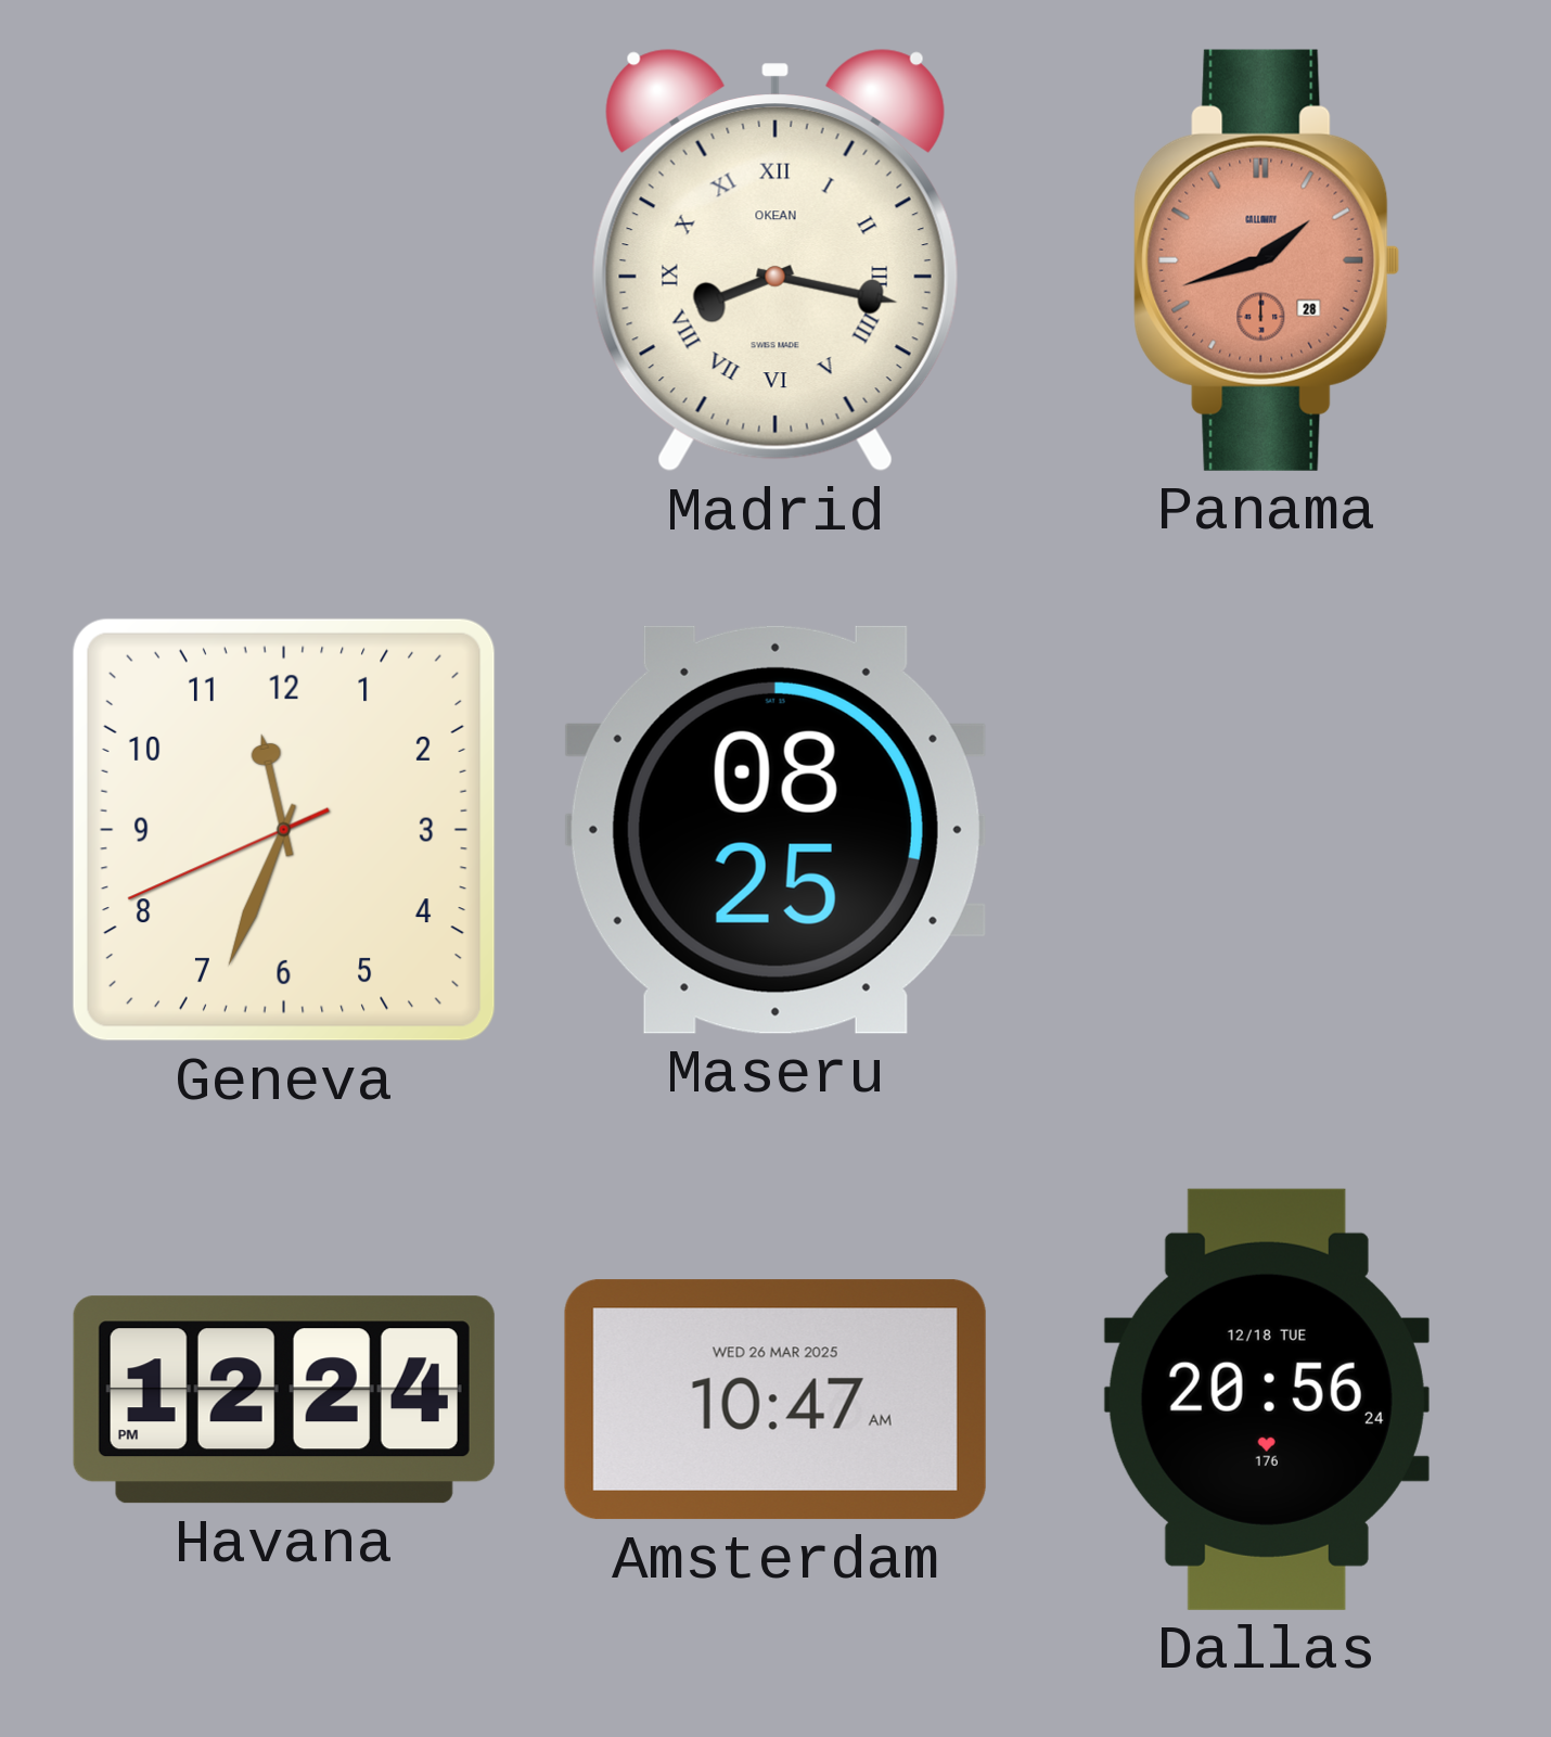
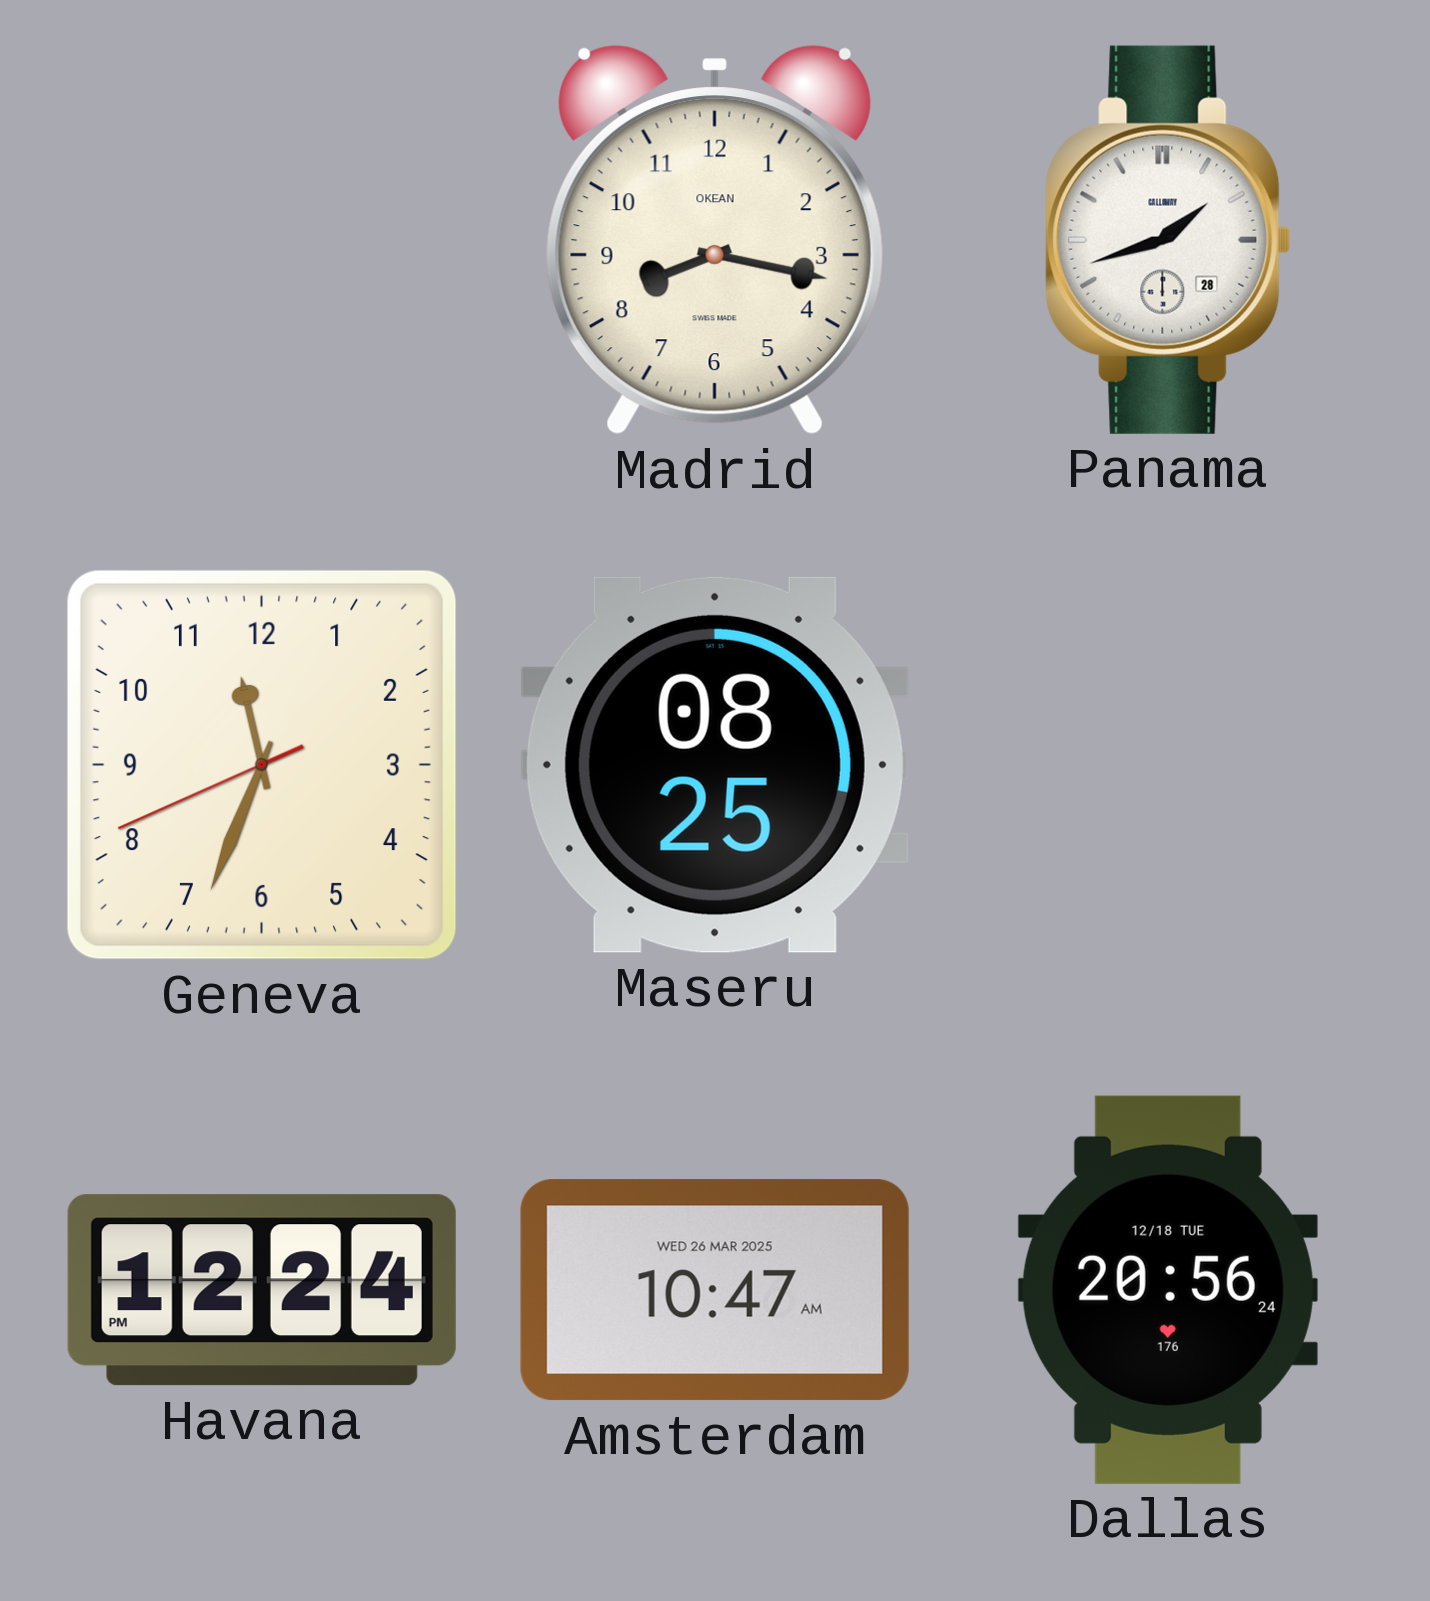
Madrid numerals: Roman -> Arabic (715, 240)
Panama dial: salmon -> white (1168, 240)
